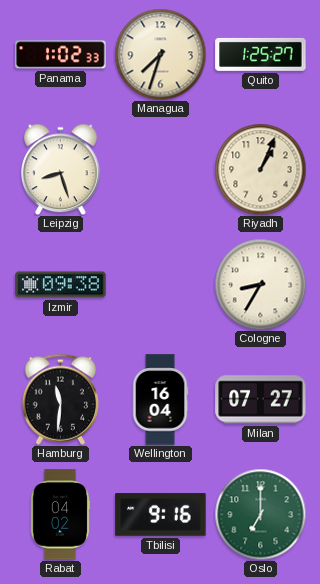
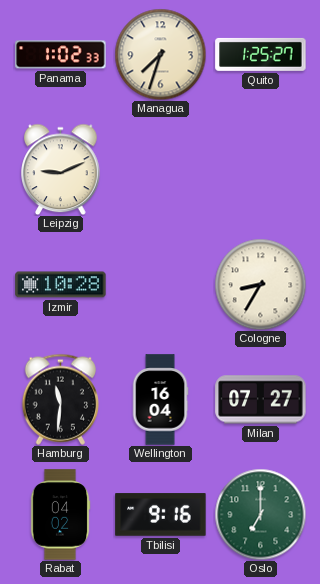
Leipzig: 8:27 -> 9:11 (61, 169)
Riyadh: 1:04 -> none (260, 169)
Izmir: 09:38 -> 10:28 (61, 285)
